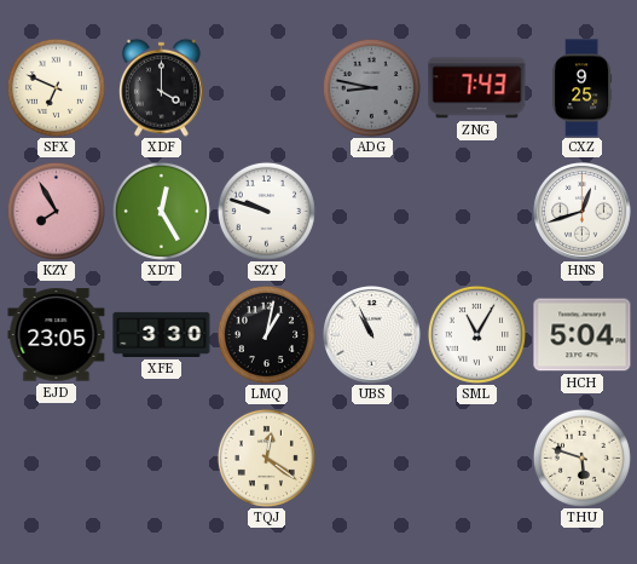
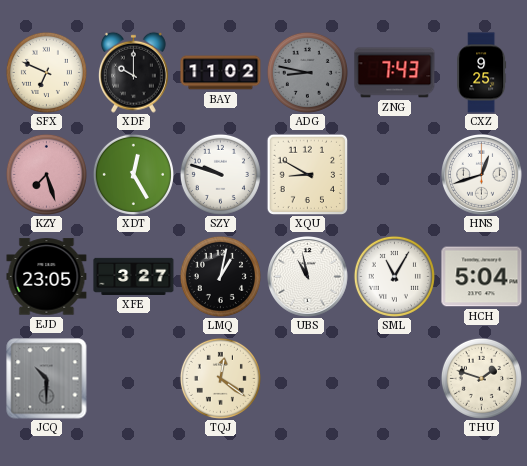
XDF: 4:00 -> 10:00 (133, 72)
BAY: none -> 11:02 (221, 73)
KZY: 7:55 -> 7:27 (46, 174)
XQU: none -> 8:50 (307, 174)
XFE: 3:30 -> 3:27 (134, 276)
UBS: 10:56 -> 10:58 (308, 277)
JCQ: none -> 10:30 (47, 379)
THU: 5:48 -> 1:48 (481, 378)
